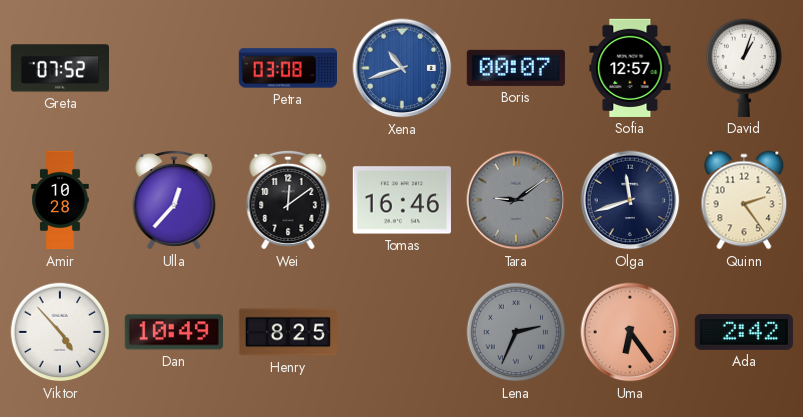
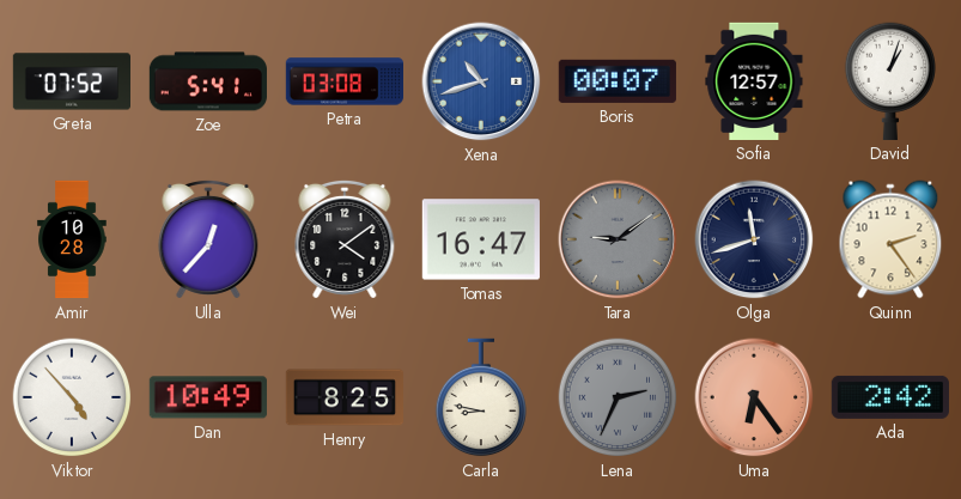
Zoe: none -> 5:41 (208, 81)
Wei: 12:09 -> 4:09 (345, 239)
Tomas: 16:46 -> 16:47 (481, 239)
Carla: none -> 8:47 (480, 397)
